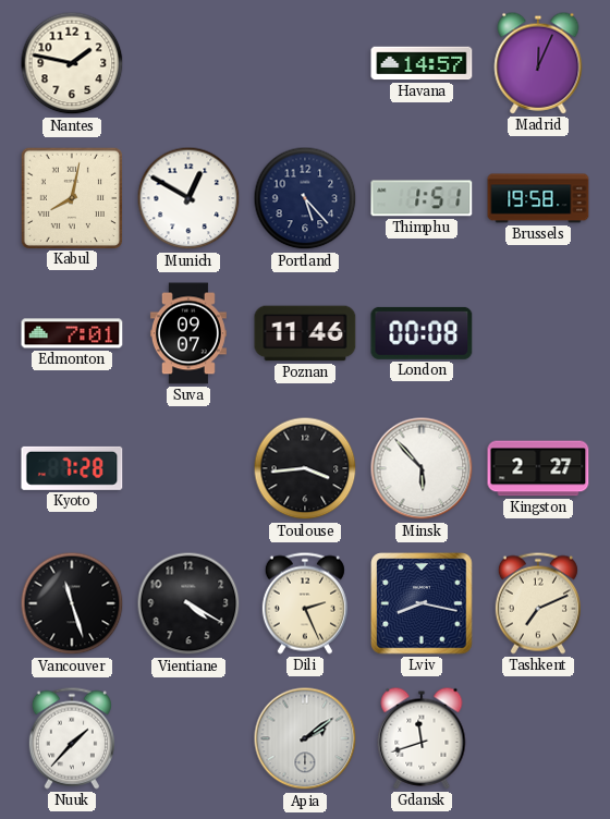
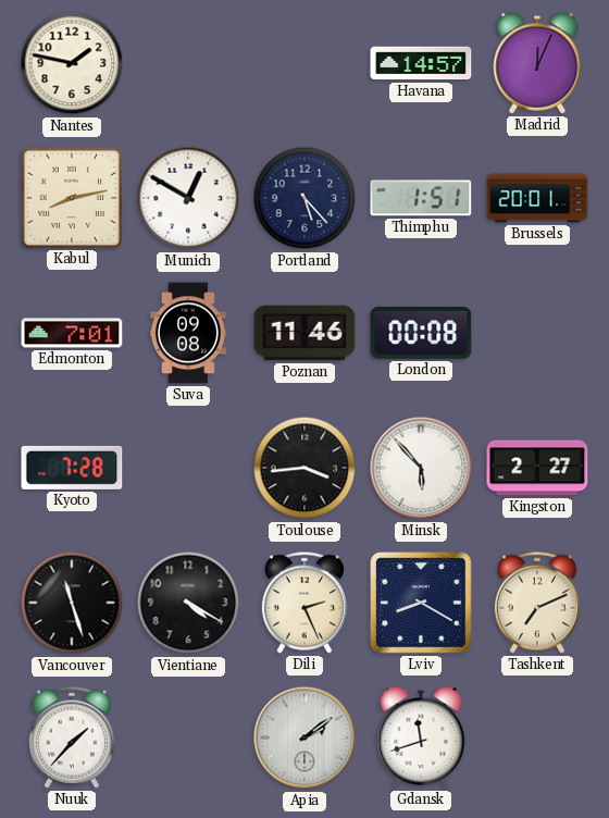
Kabul: 8:02 -> 8:13 (71, 197)
Brussels: 19:58 -> 20:01 (537, 198)
Suva: 09:07 -> 09:08 (188, 333)
Lviv: 8:17 -> 8:20 (421, 603)
